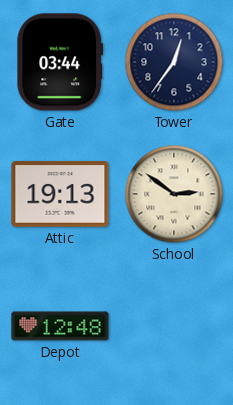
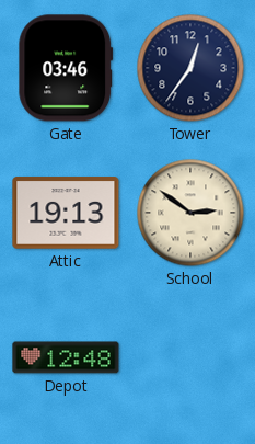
Gate: 03:44 -> 03:46 (66, 68)
